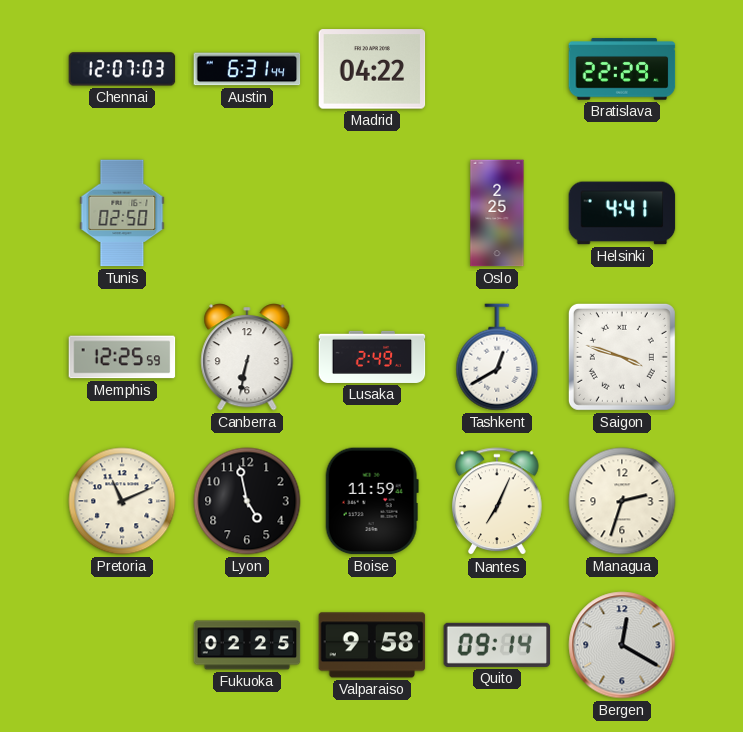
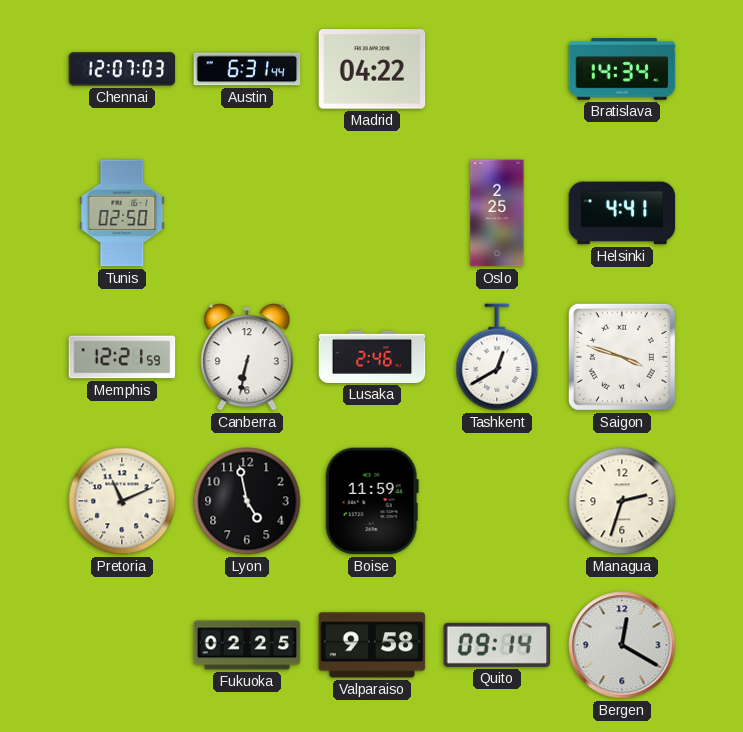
Bratislava: 22:29 -> 14:34 (622, 69)
Memphis: 12:25 -> 12:21 (122, 357)
Lusaka: 2:49 -> 2:46 (372, 357)
Nantes: 7:04 -> none (497, 502)
